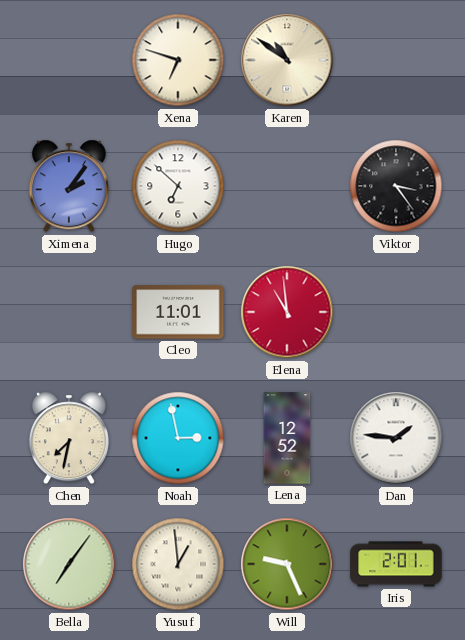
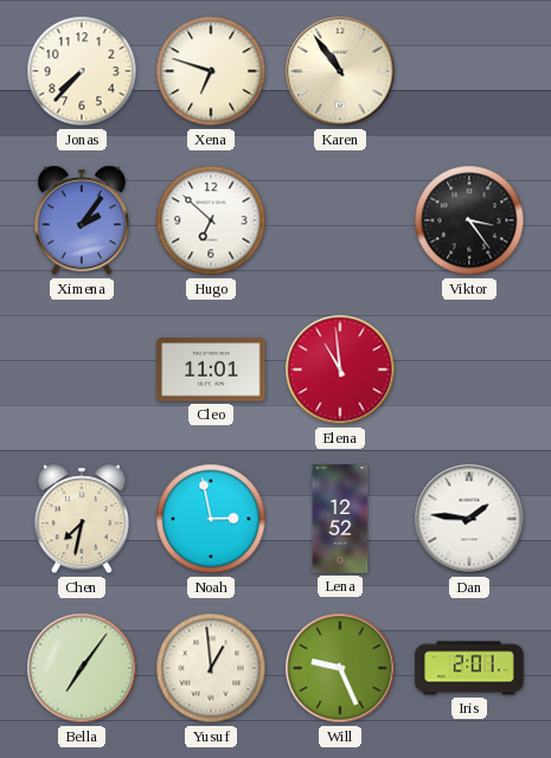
Jonas: none -> 7:37 (82, 71)
Karen: 10:51 -> 10:54 (340, 71)
